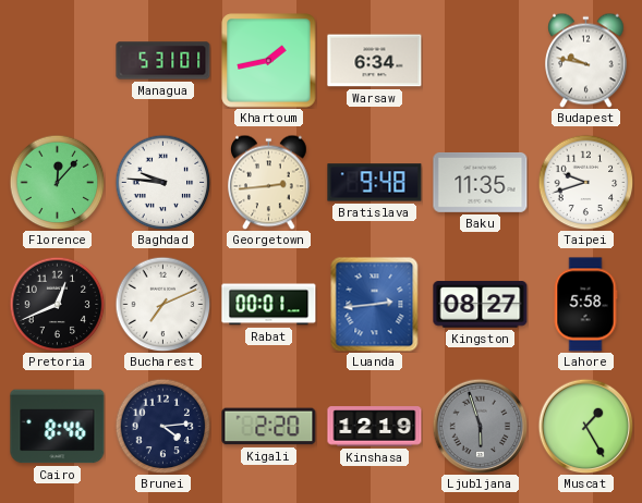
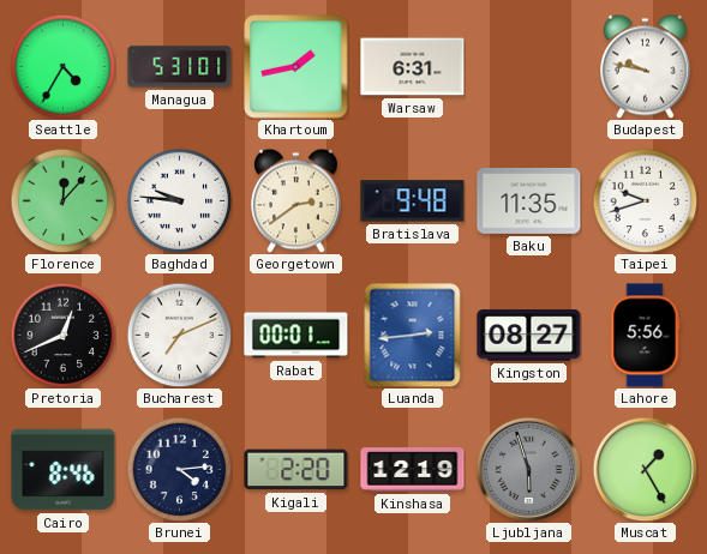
Seattle: none -> 4:35 (62, 66)
Warsaw: 6:34 -> 6:31 (413, 67)
Georgetown: 2:44 -> 2:39 (296, 200)
Lahore: 5:58 -> 5:56 (645, 336)
